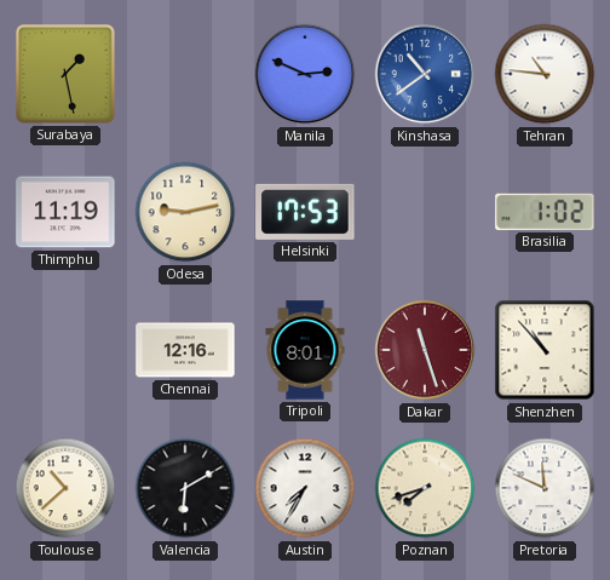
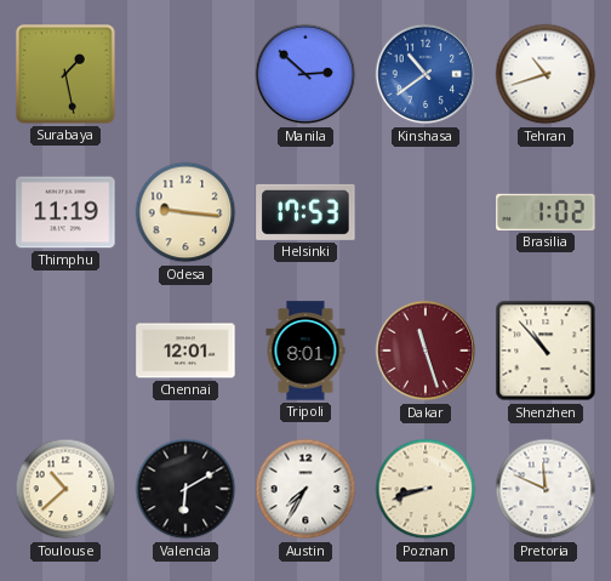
Manila: 2:49 -> 2:52 (305, 74)
Tehran: 10:46 -> 10:42 (546, 74)
Odesa: 9:13 -> 9:16 (185, 212)
Chennai: 12:16 -> 12:01 (185, 351)
Poznan: 7:42 -> 8:42 (426, 489)
